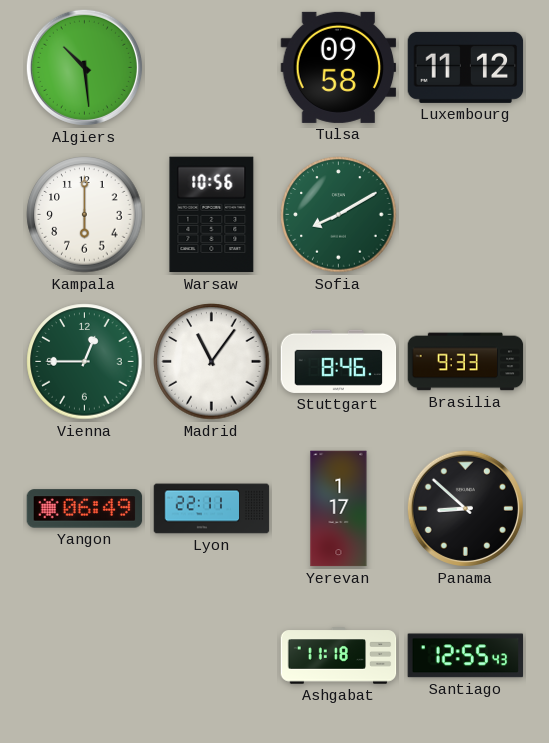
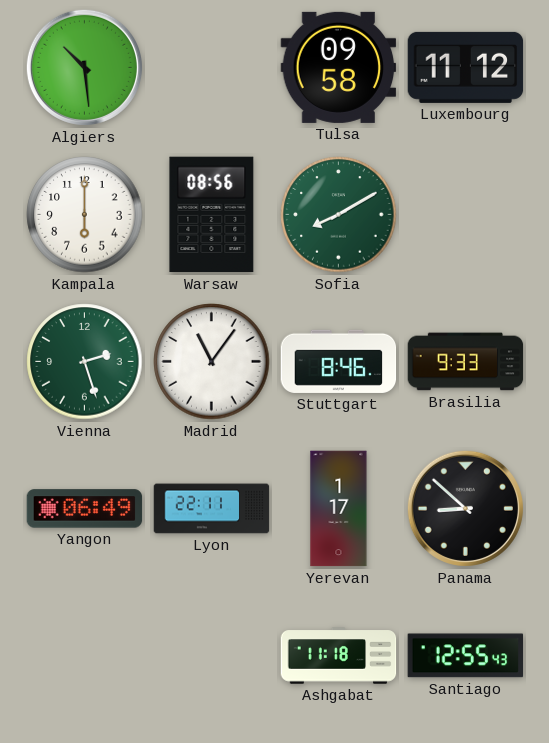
Warsaw: 10:56 -> 08:56 (212, 215)
Vienna: 12:45 -> 2:27 (85, 362)
